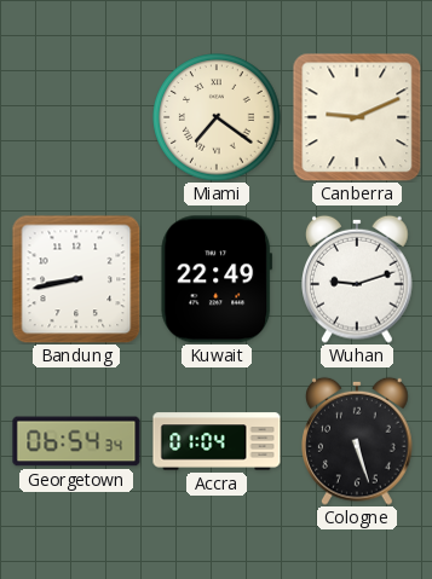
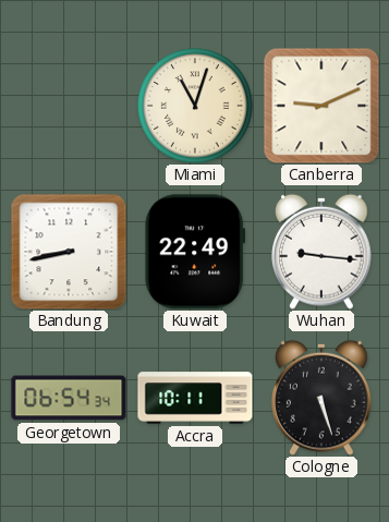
Miami: 7:21 -> 11:03 (195, 106)
Wuhan: 9:12 -> 9:16 (323, 252)
Accra: 01:04 -> 10:11 (195, 398)
